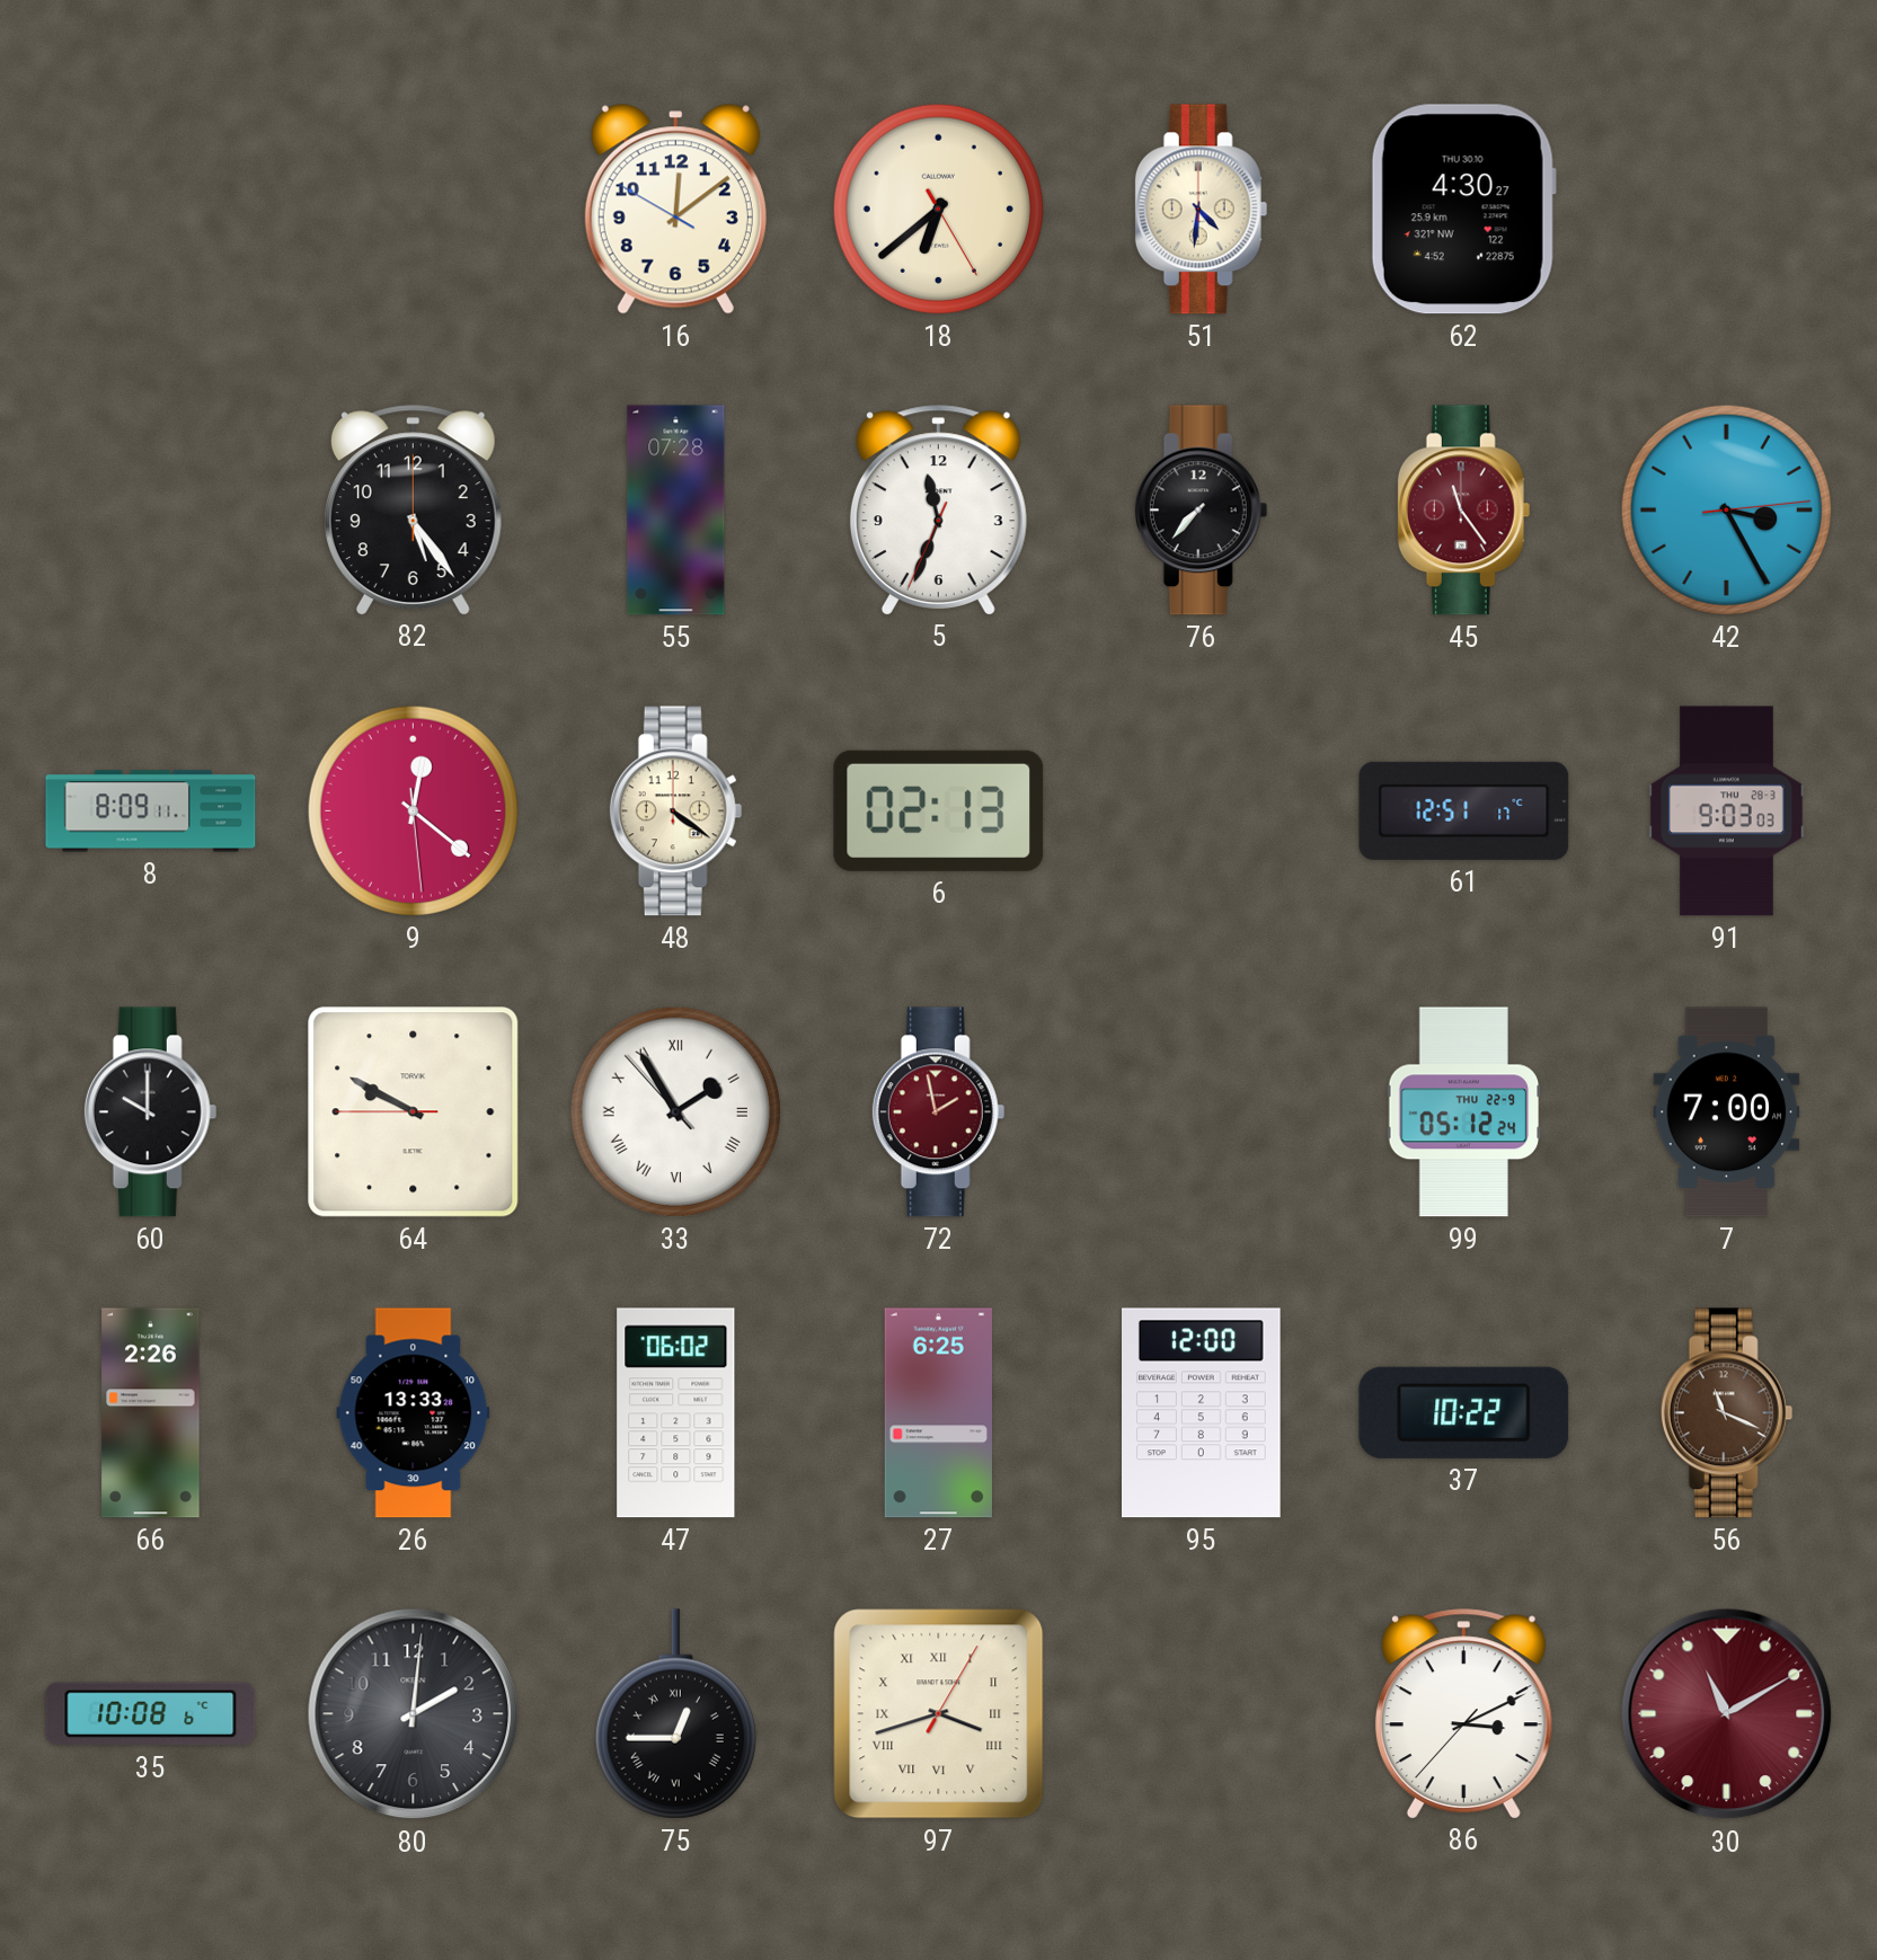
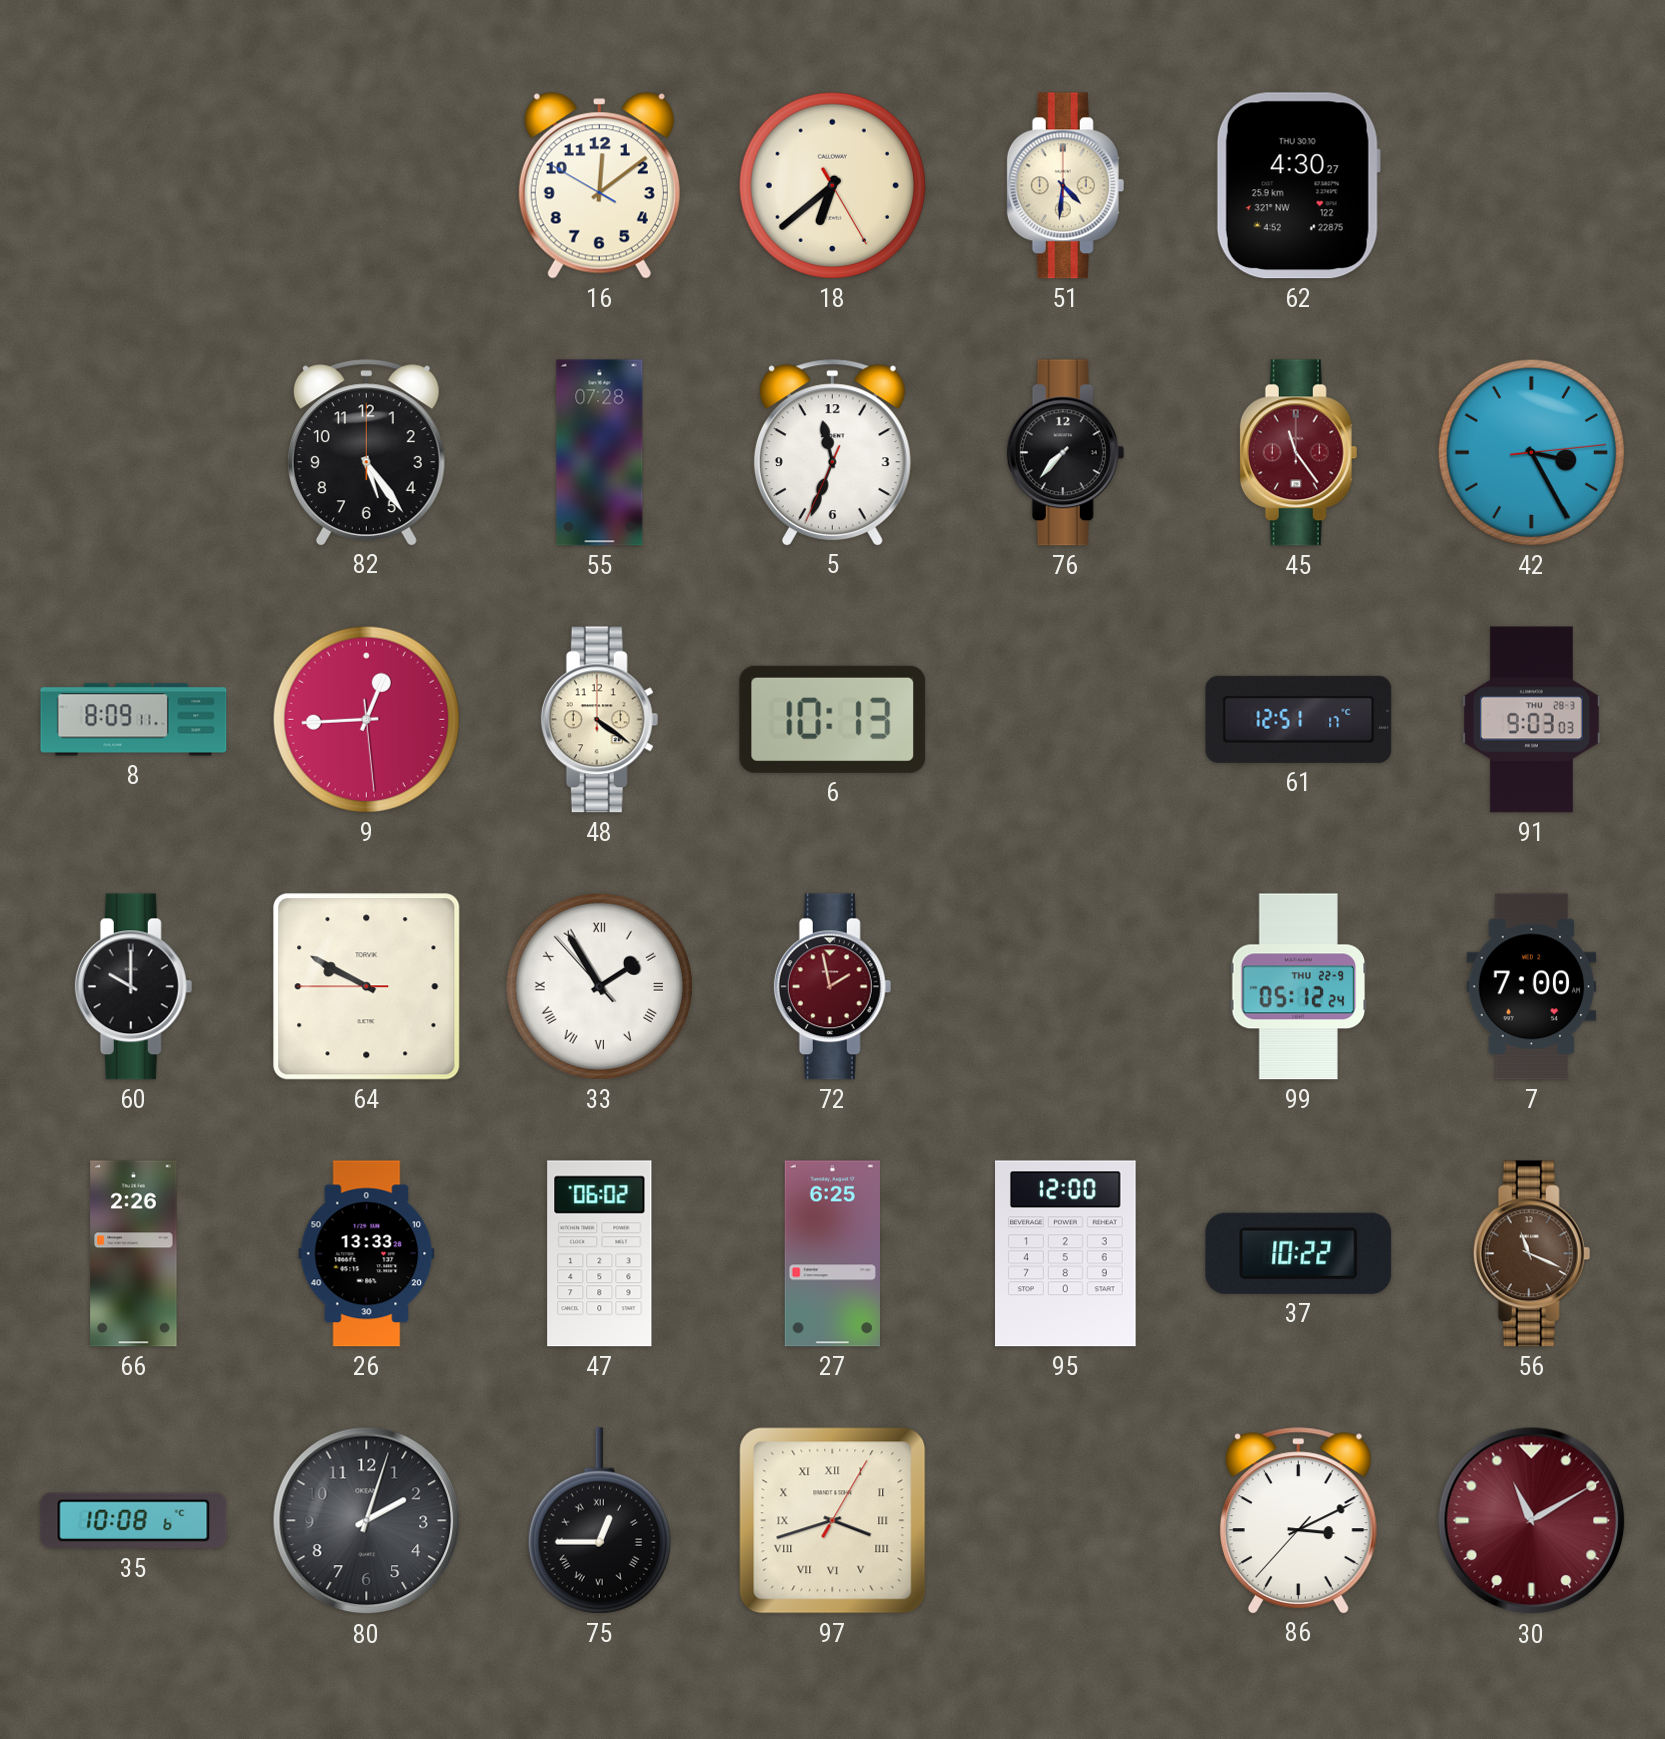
9: 12:21 -> 12:44 (366, 719)
6: 02:13 -> 10:13 (833, 719)
80: 2:01 -> 2:03 (367, 1521)
